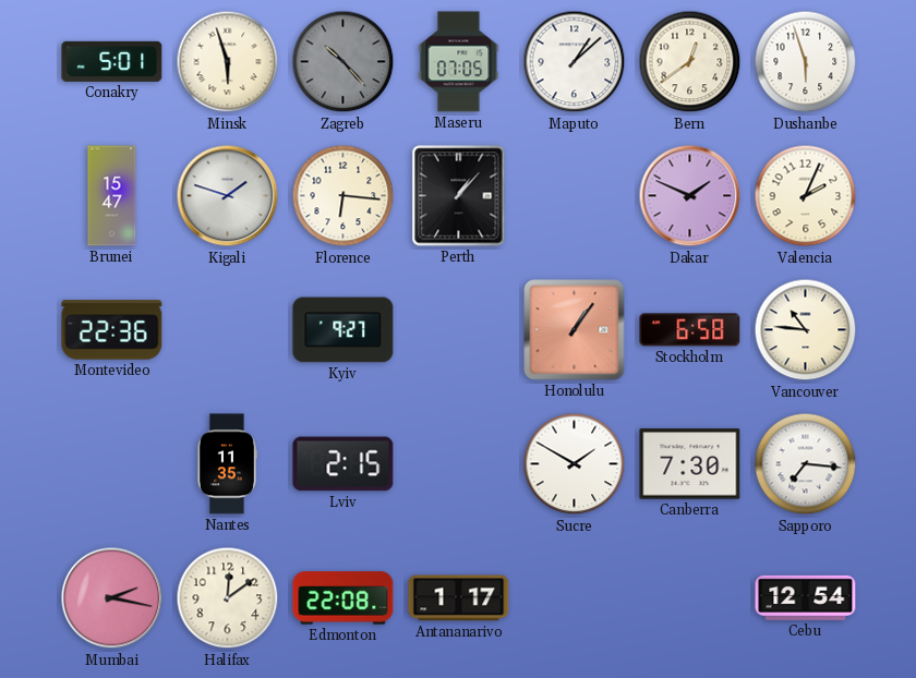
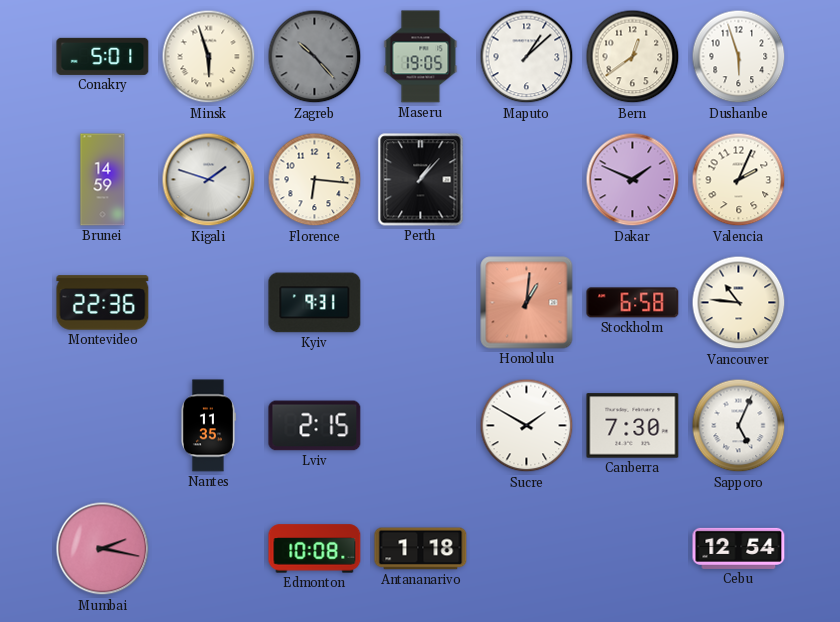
Maseru: 07:05 -> 19:05 (421, 57)
Brunei: 15:47 -> 14:59 (103, 180)
Kyiv: 9:27 -> 9:31 (315, 303)
Honolulu: 1:06 -> 1:01 (527, 303)
Sapporo: 7:16 -> 5:04 (739, 426)
Halifax: 12:09 -> none (228, 598)
Edmonton: 22:08 -> 10:08 (315, 549)
Antananarivo: 1:17 -> 1:18 (421, 549)
